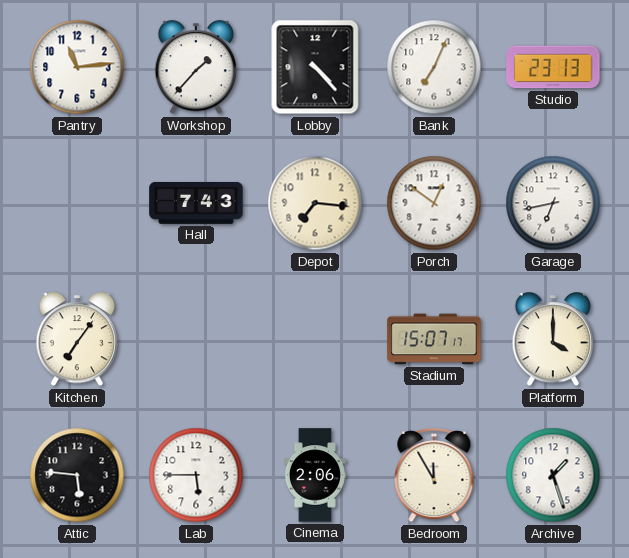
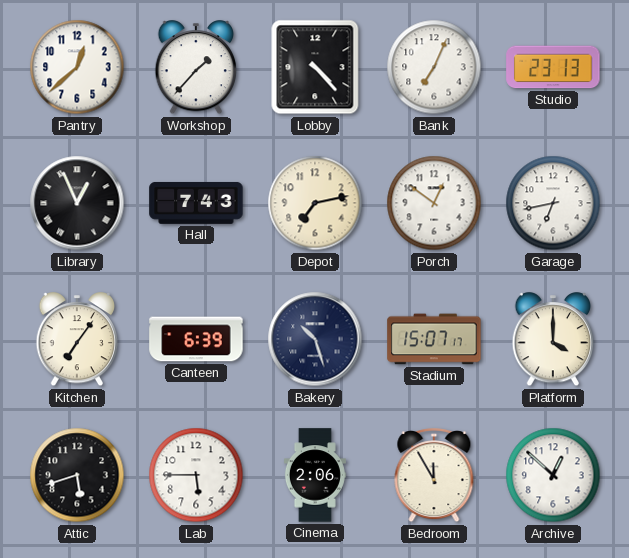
Pantry: 11:14 -> 12:38 (77, 67)
Library: none -> 12:56 (77, 203)
Depot: 7:16 -> 7:13 (315, 203)
Canteen: none -> 6:39 (196, 339)
Bakery: none -> 10:27 (315, 339)
Attic: 5:46 -> 5:42 (77, 475)
Archive: 1:27 -> 12:52 (553, 475)
